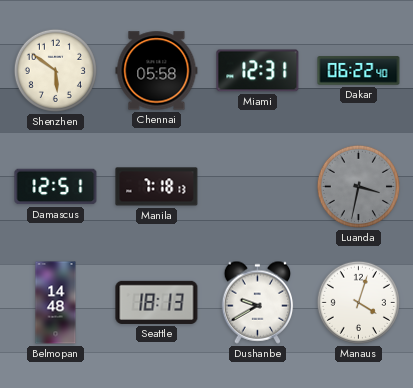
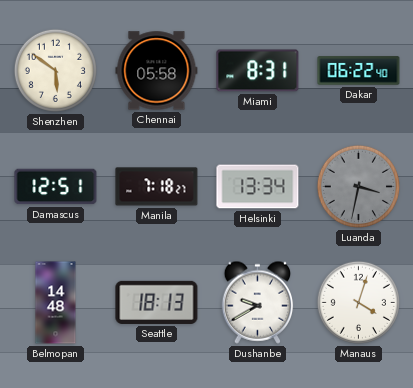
Miami: 12:31 -> 8:31 (258, 71)
Manila: 7:18:13 -> 7:18:27 (157, 187)
Helsinki: none -> 13:34 (258, 187)
